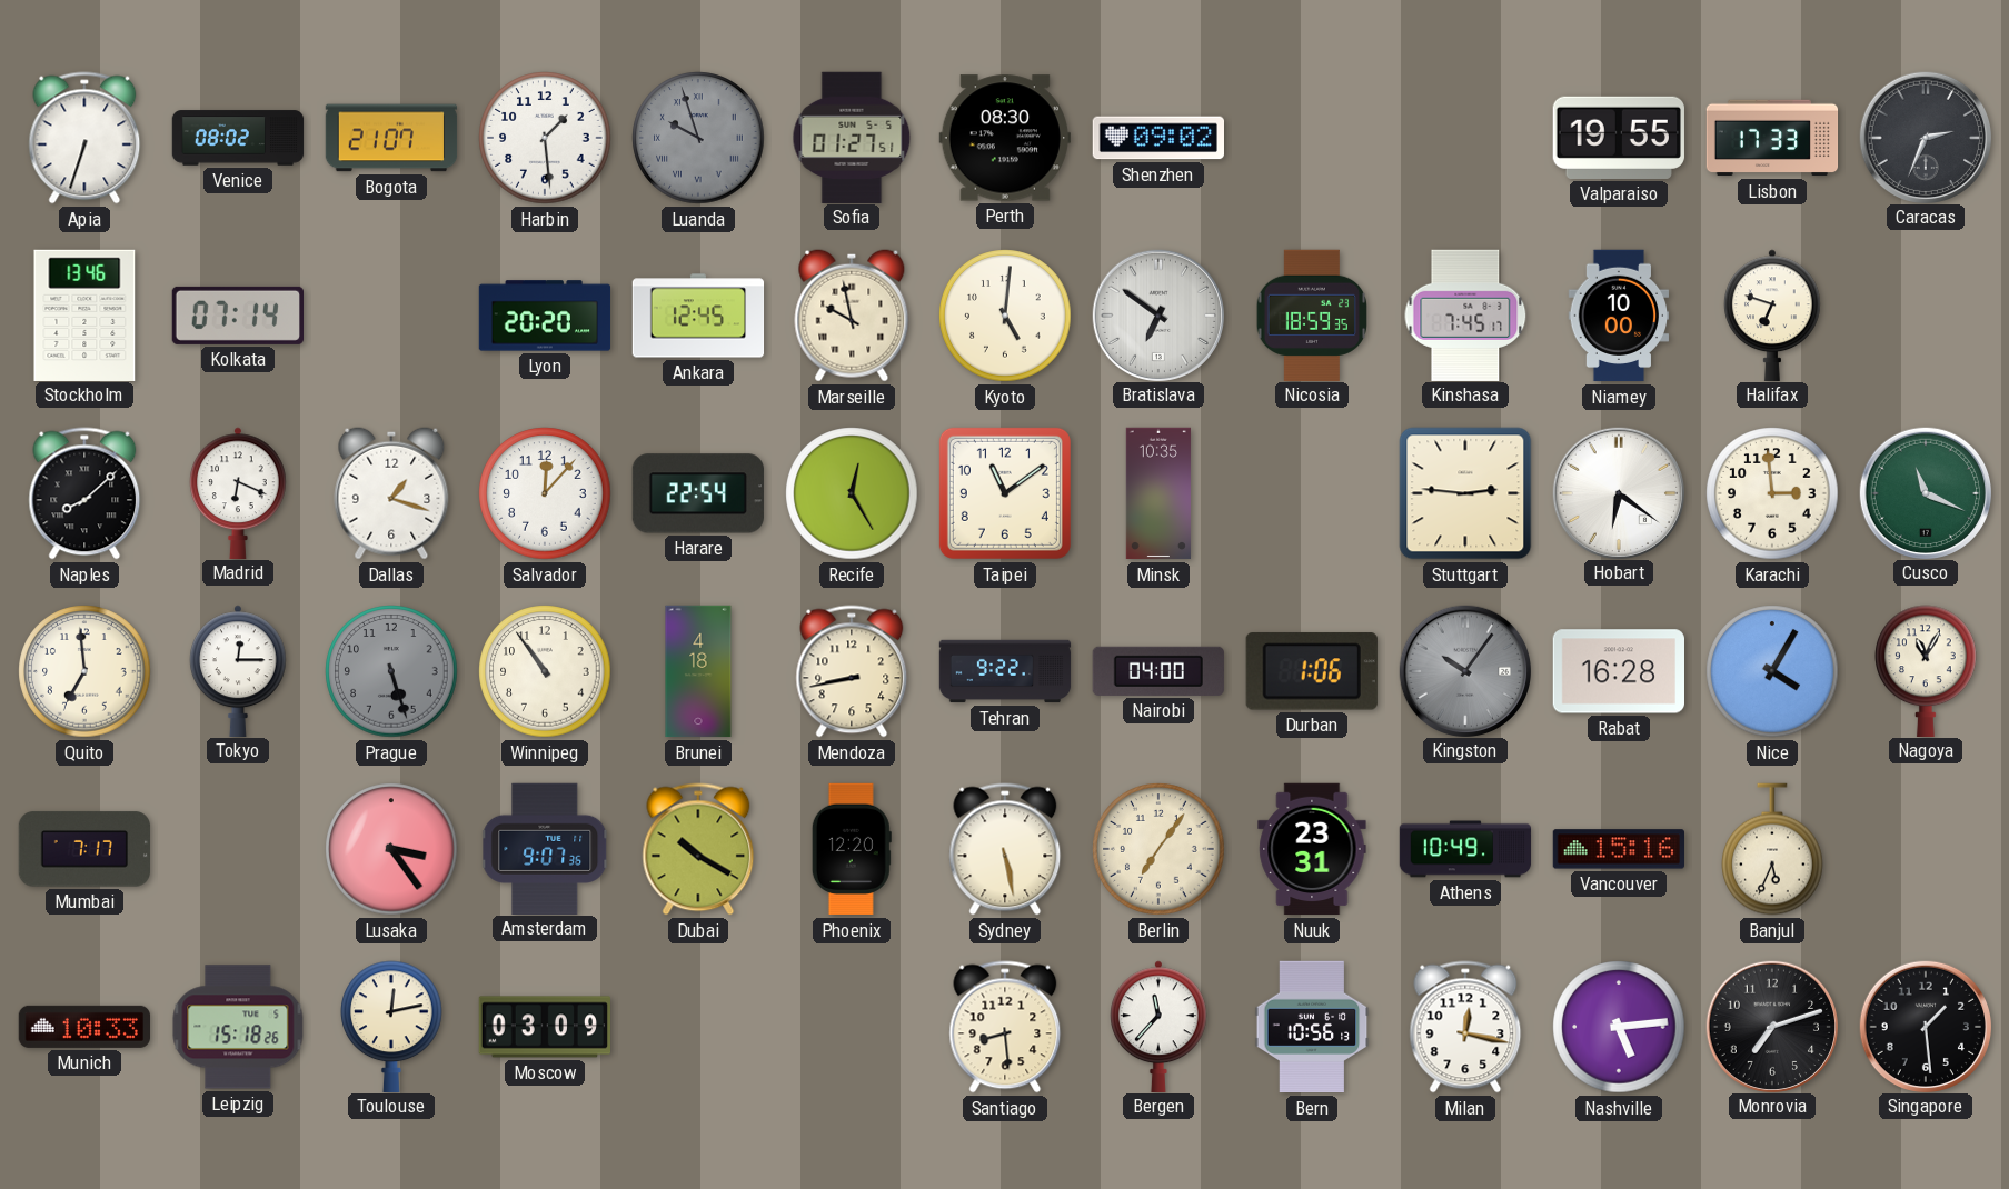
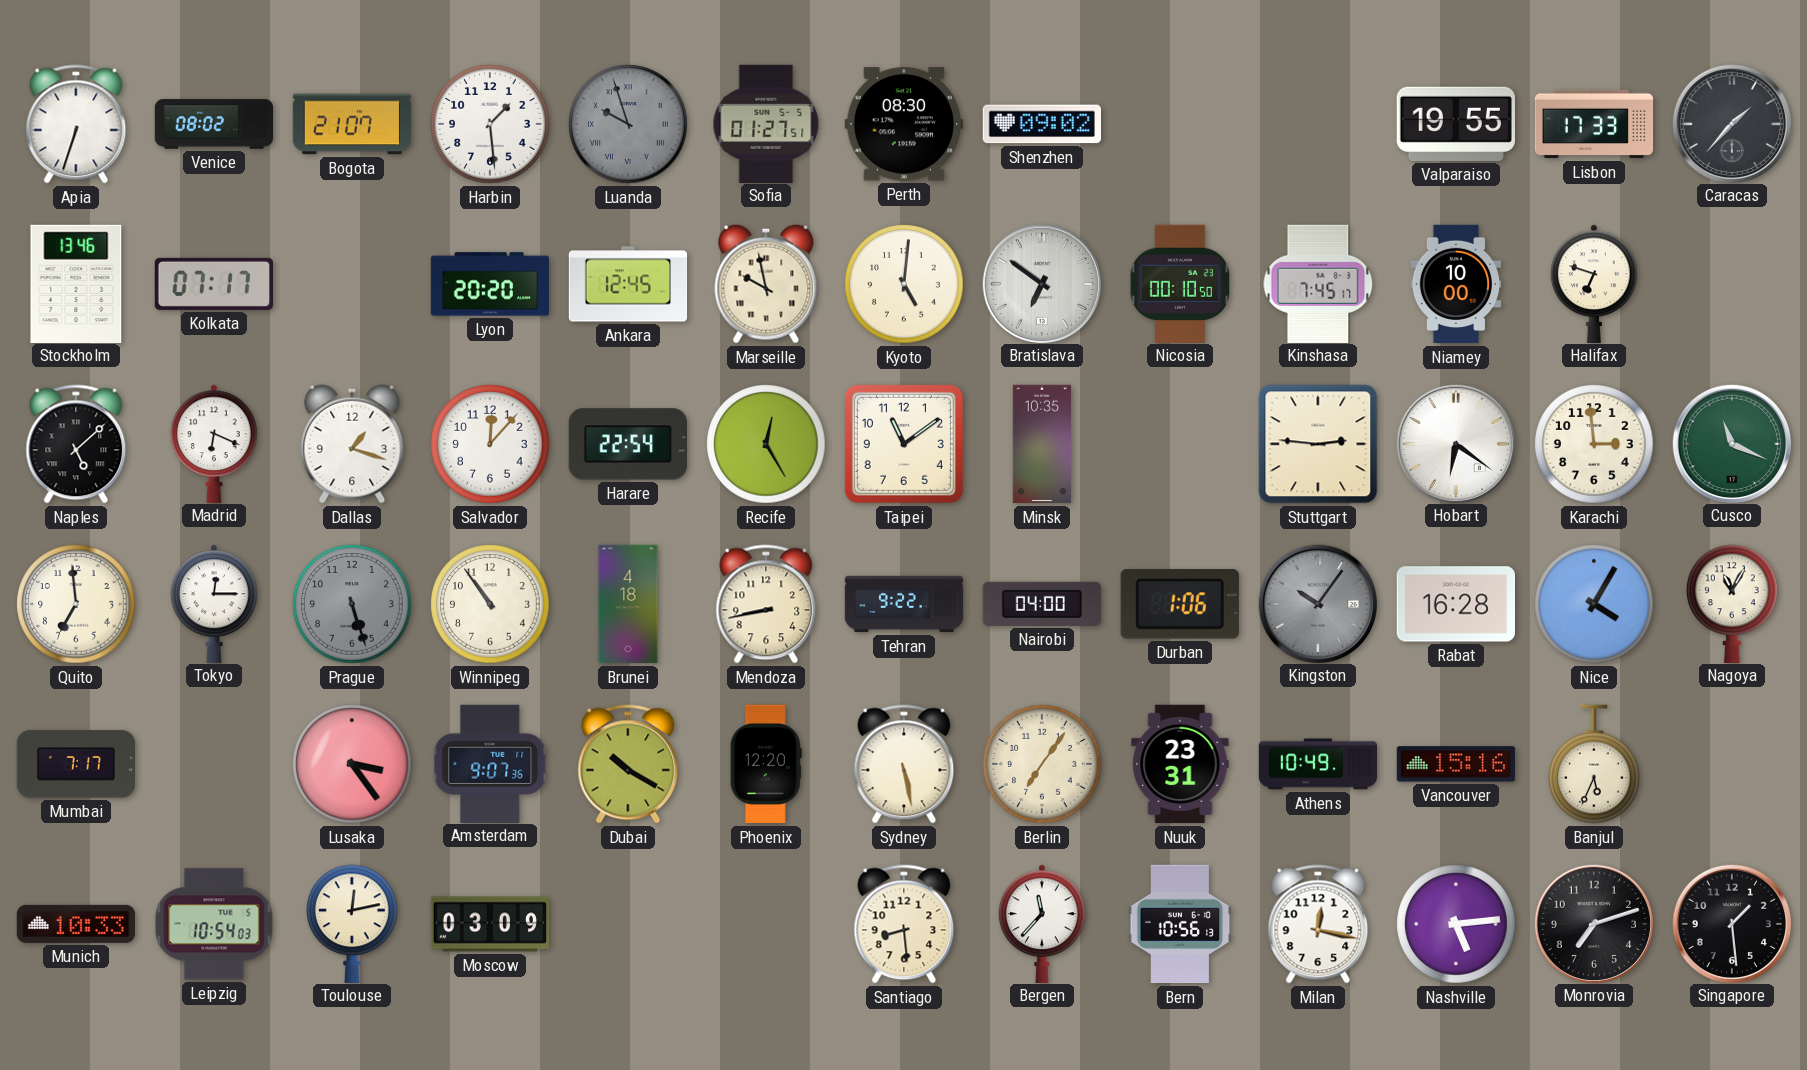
Caracas: 2:34 -> 1:37 (1731, 123)
Kolkata: 07:14 -> 07:17 (213, 284)
Nicosia: 18:59 -> 00:10 (1179, 283)
Naples: 8:08 -> 5:08 (76, 444)
Leipzig: 15:18 -> 10:54 (214, 924)
